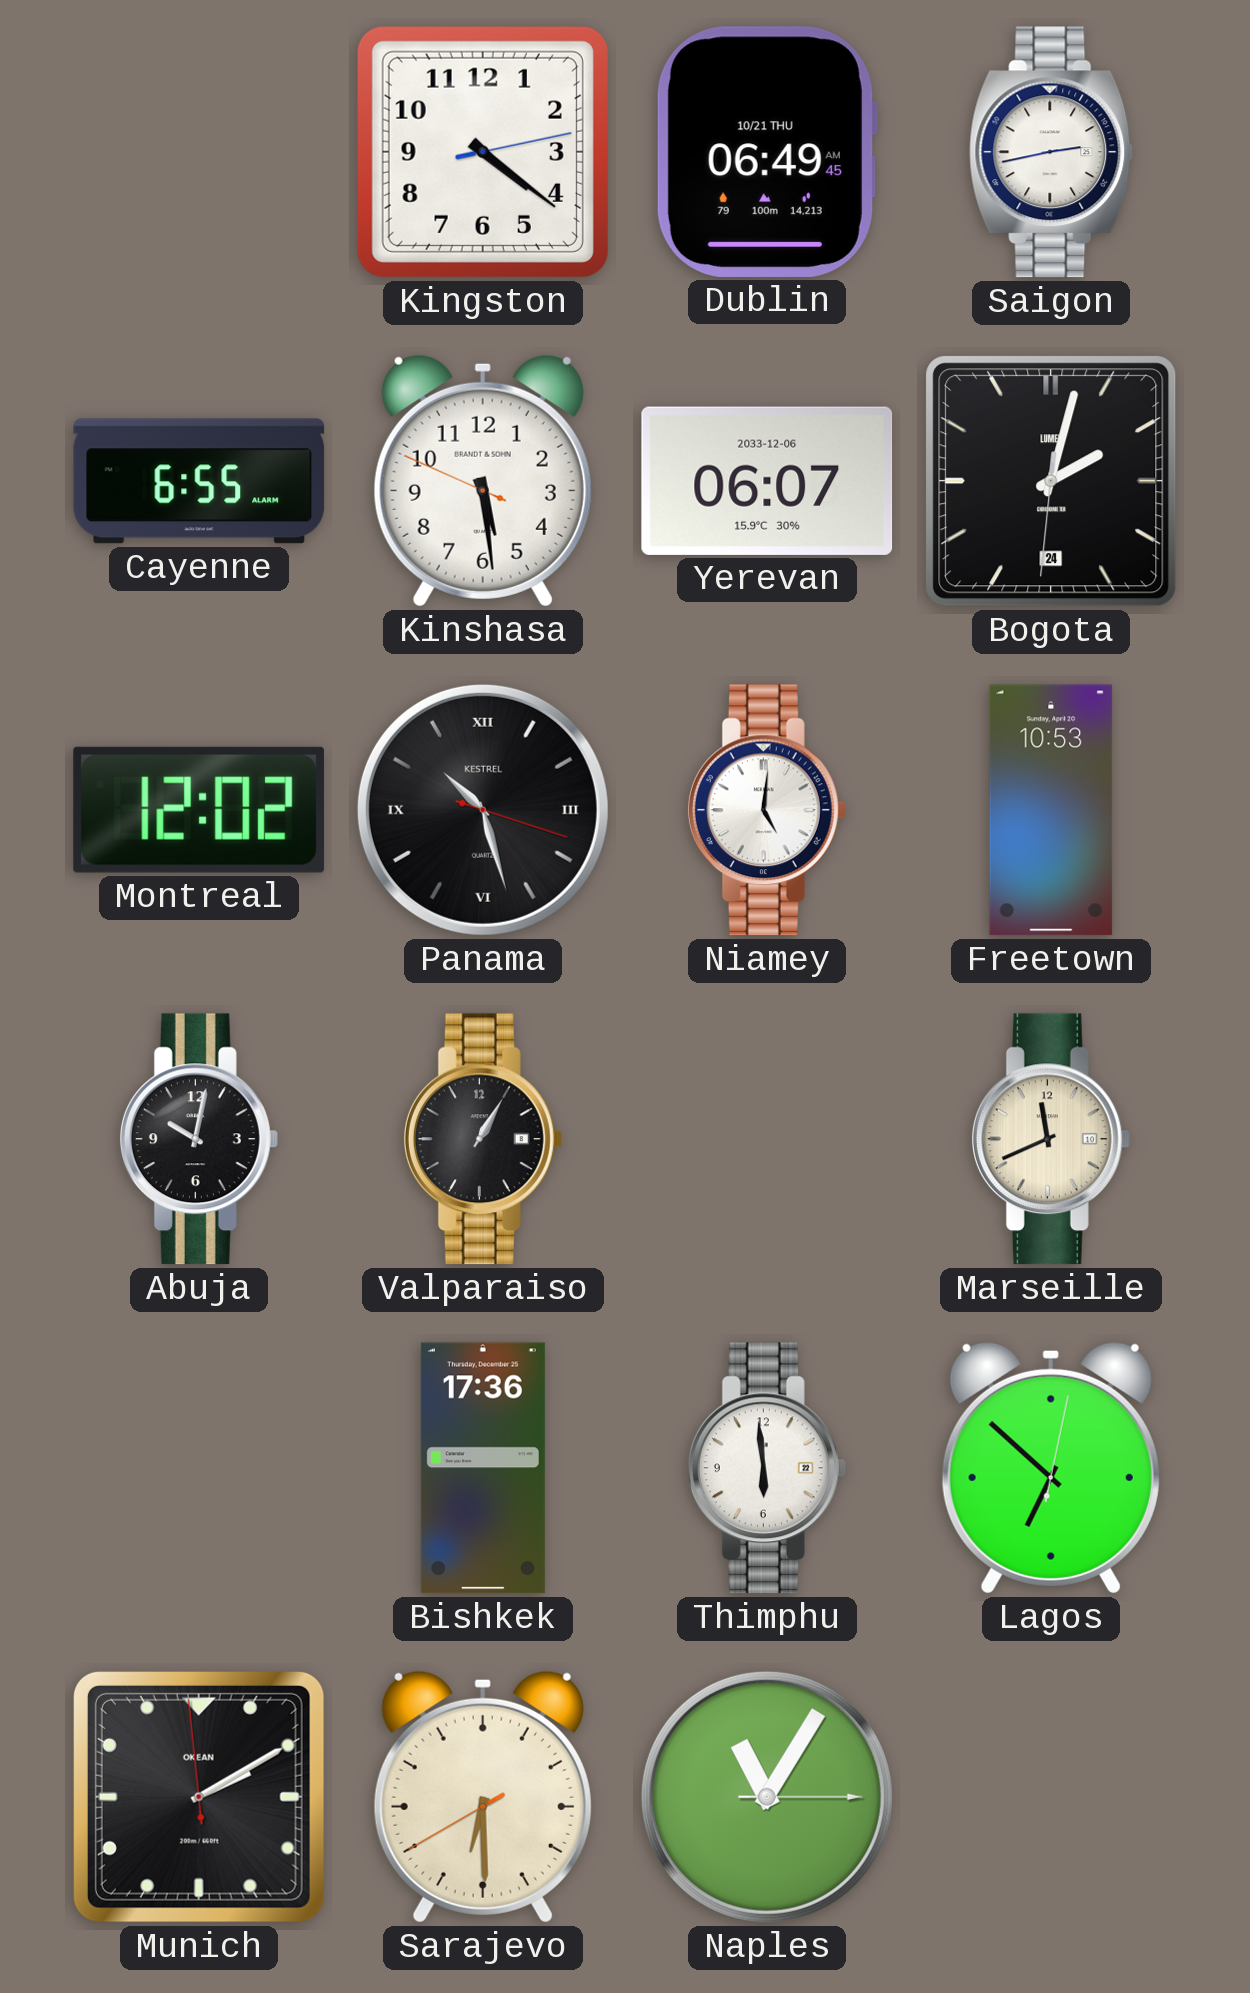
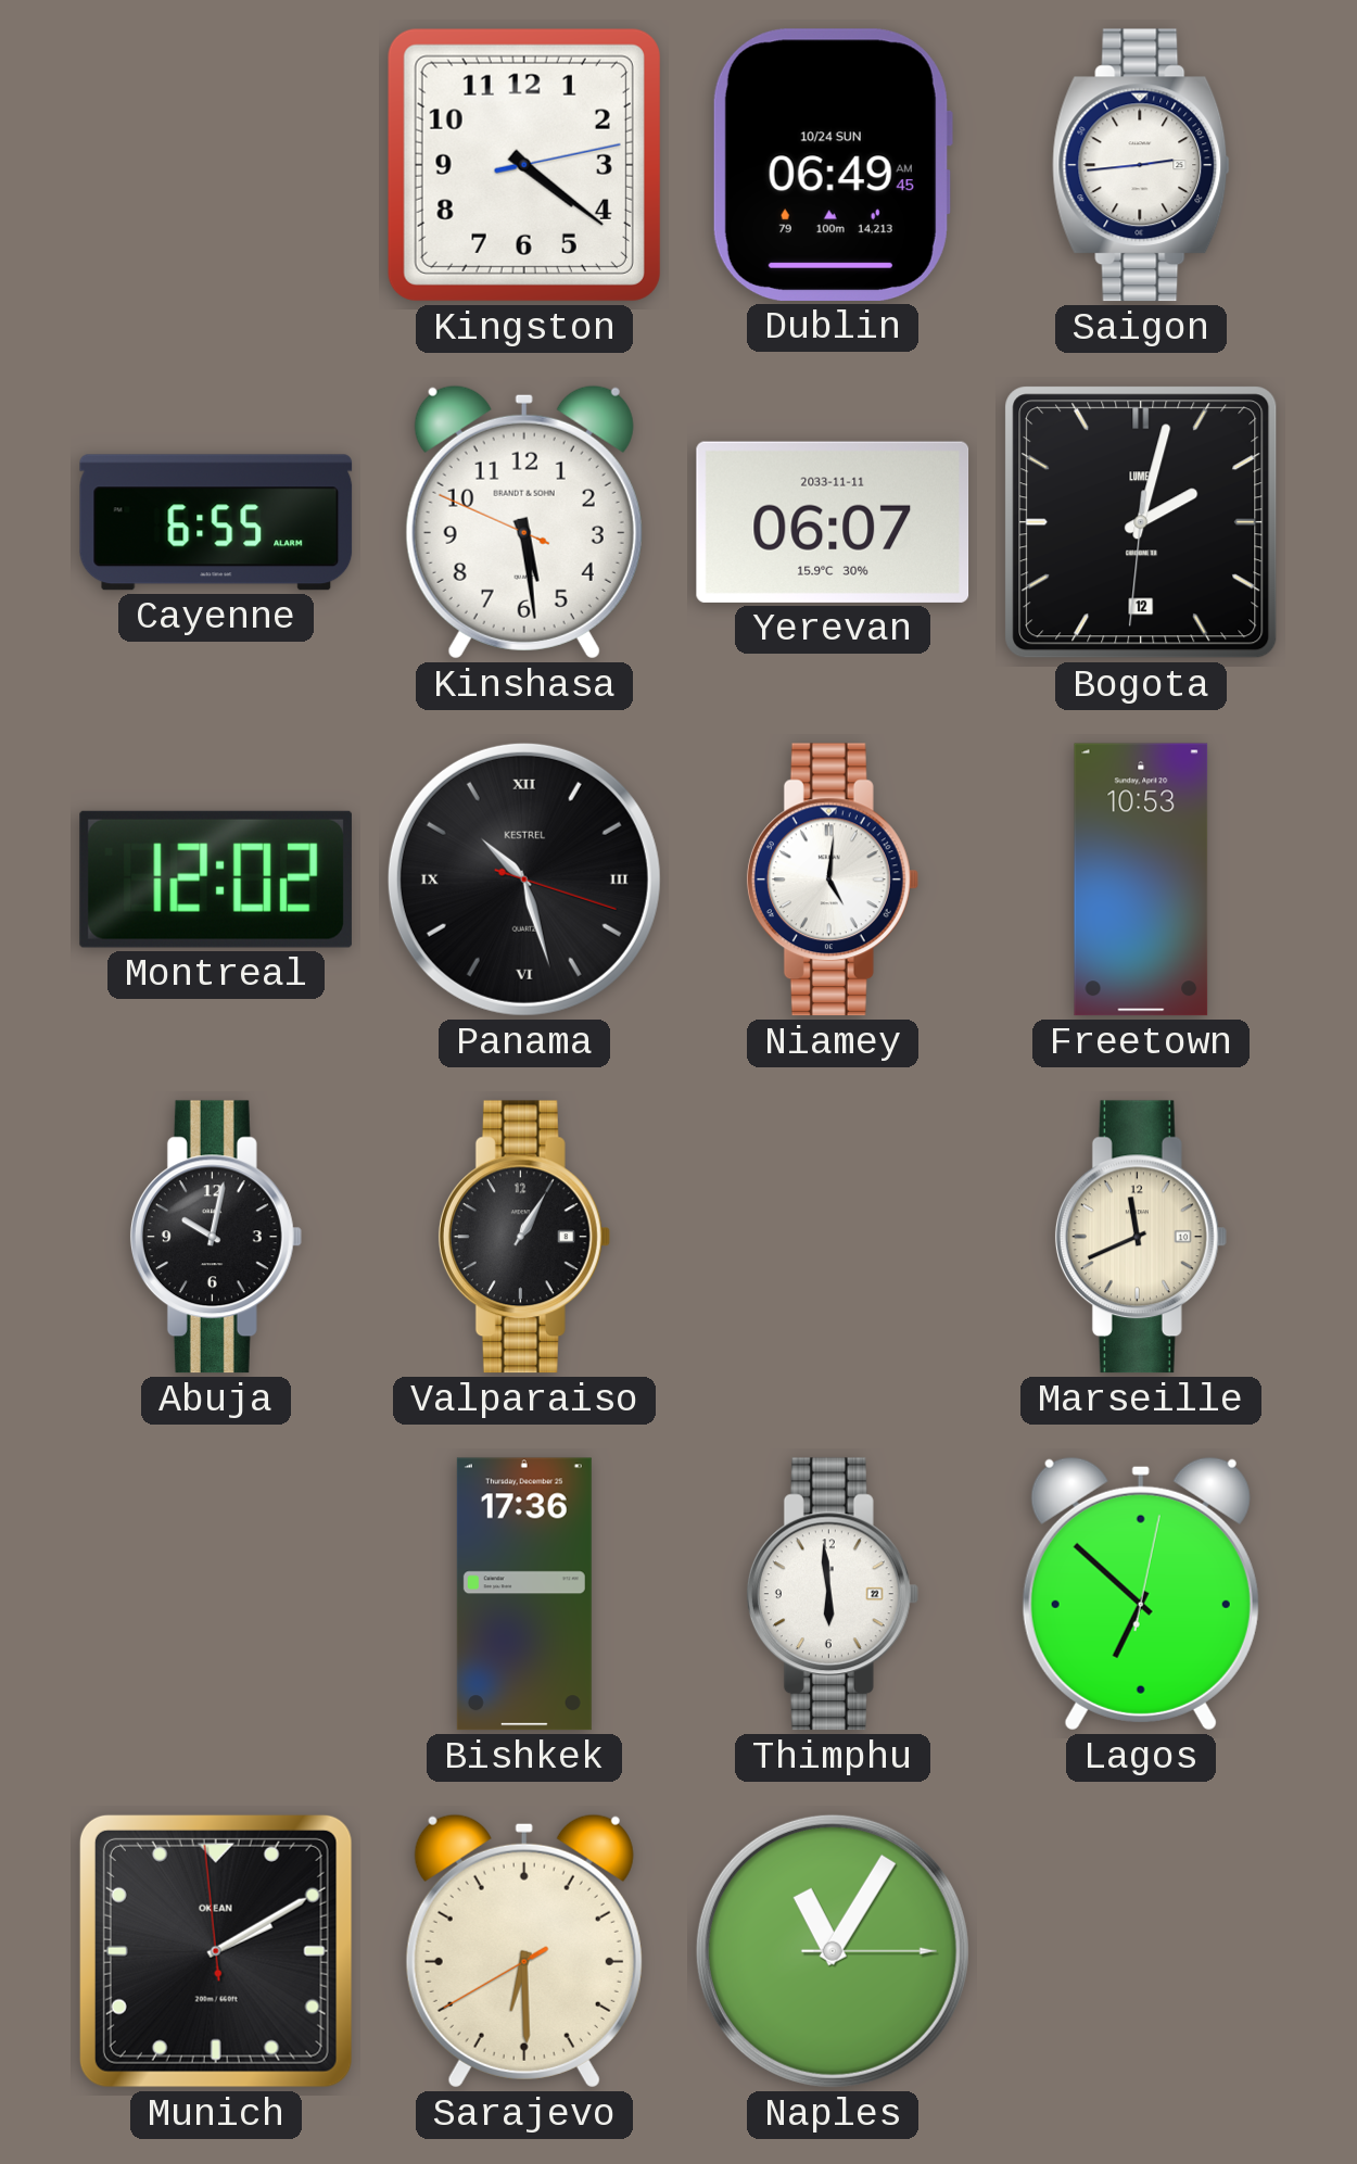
Dublin date: 10/21 THU -> 10/24 SUN (832, 165)
Saigon: 2:43 -> 2:44 (1141, 165)
Yerevan date: 2033-12-06 -> 2033-11-11 (833, 522)
Bogota date: 24 -> 12 (1141, 522)
